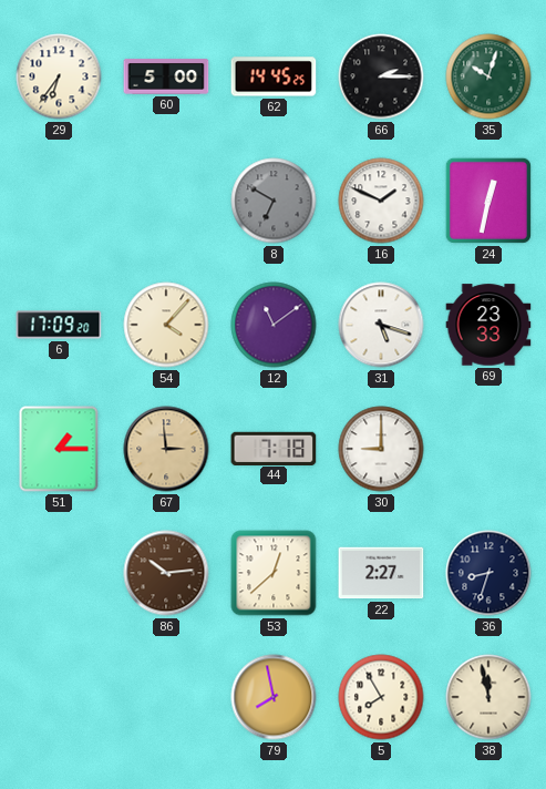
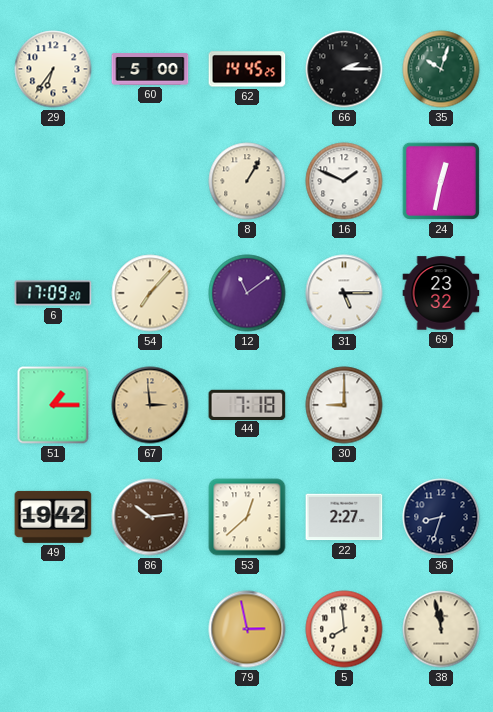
8: 6:50 -> 1:05 (247, 181)
8 dial: grey -> cream (247, 181)
54: 4:07 -> 7:07 (150, 293)
31: 5:18 -> 5:15 (344, 293)
69: 23:33 -> 23:32 (441, 293)
49: none -> 19:42 (53, 517)
79: 7:58 -> 2:58 (247, 629)
5: 7:55 -> 7:59 (344, 629)
